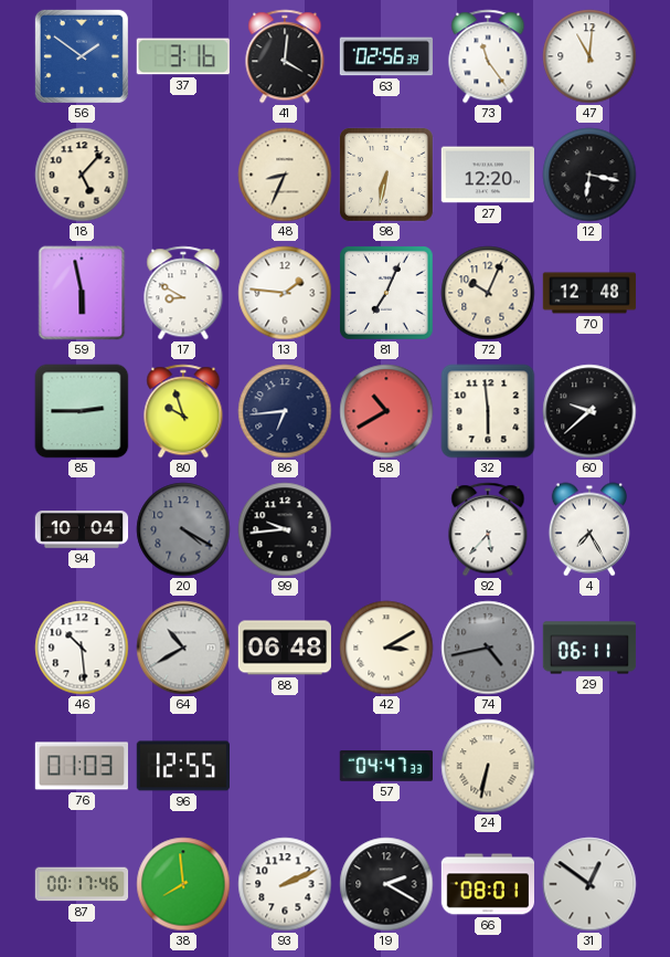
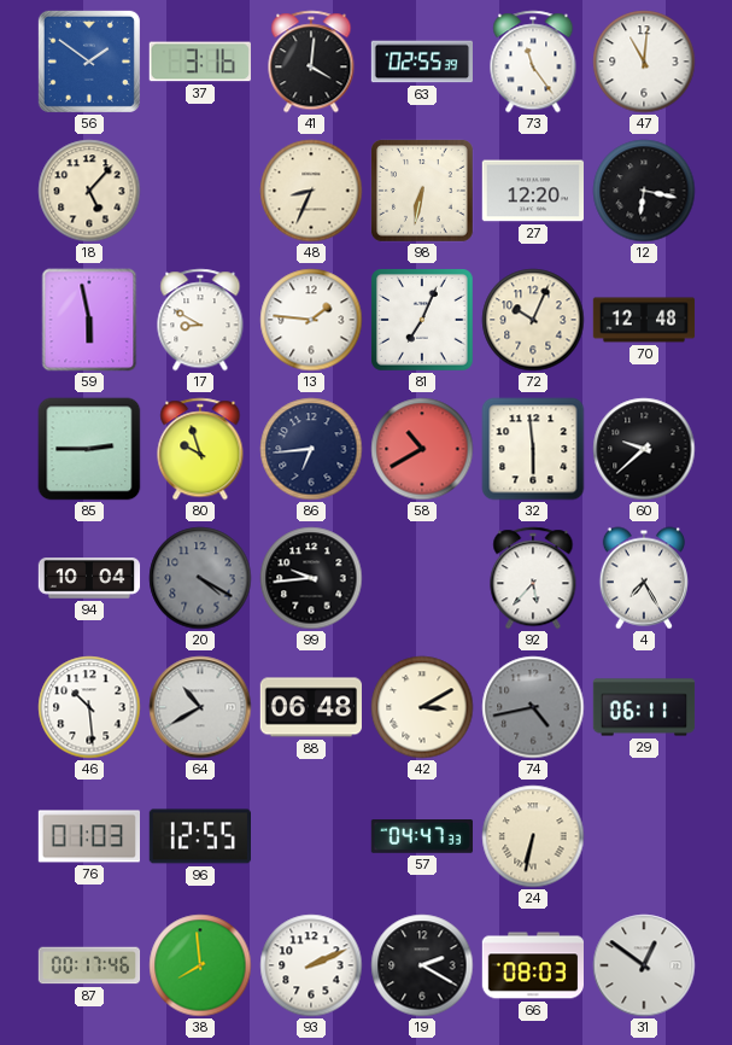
63: 02:56 -> 02:55 (421, 62)
66: 08:01 -> 08:03 (532, 965)
